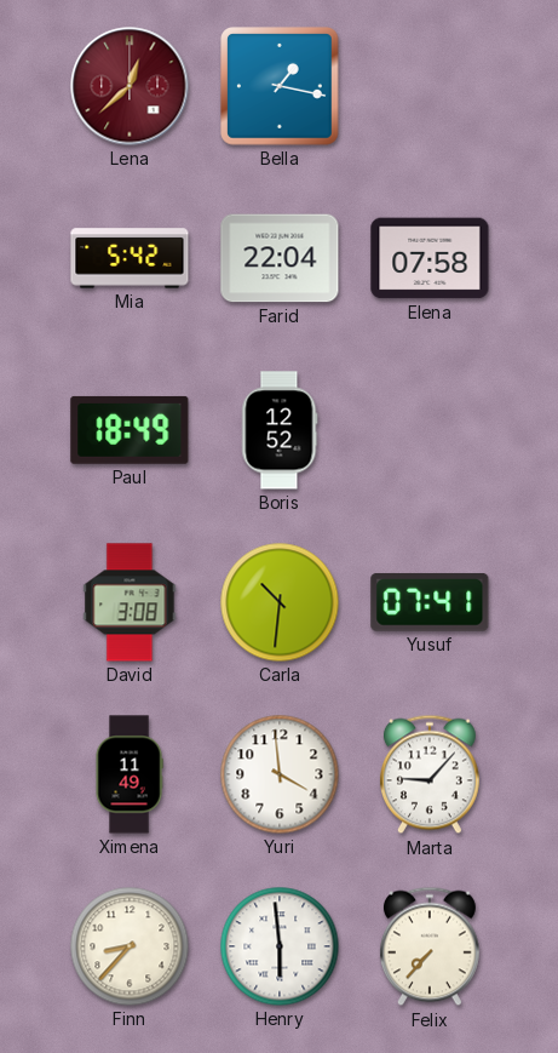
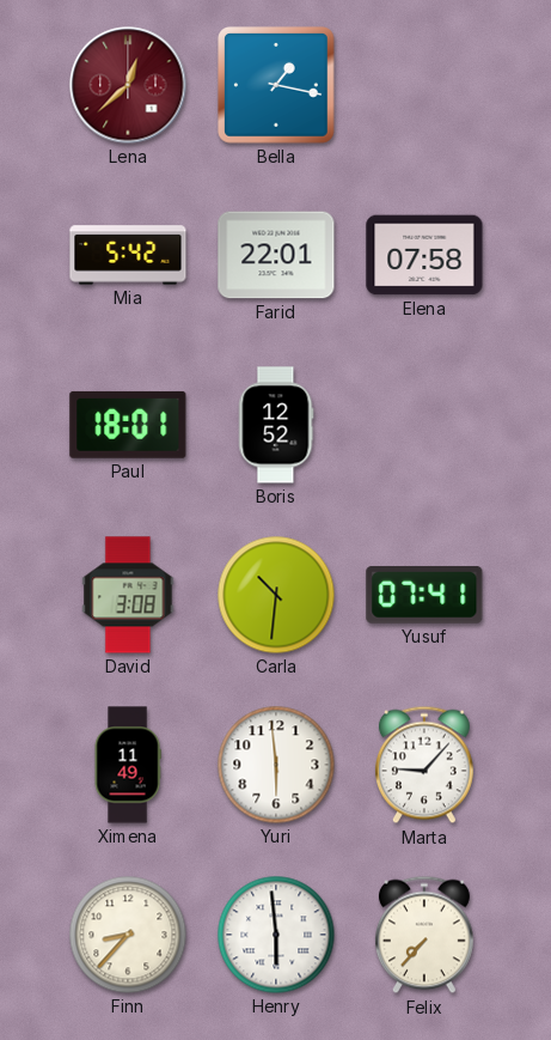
Farid: 22:04 -> 22:01 (276, 255)
Paul: 18:49 -> 18:01 (128, 425)
Yuri: 3:59 -> 5:59 (276, 765)
